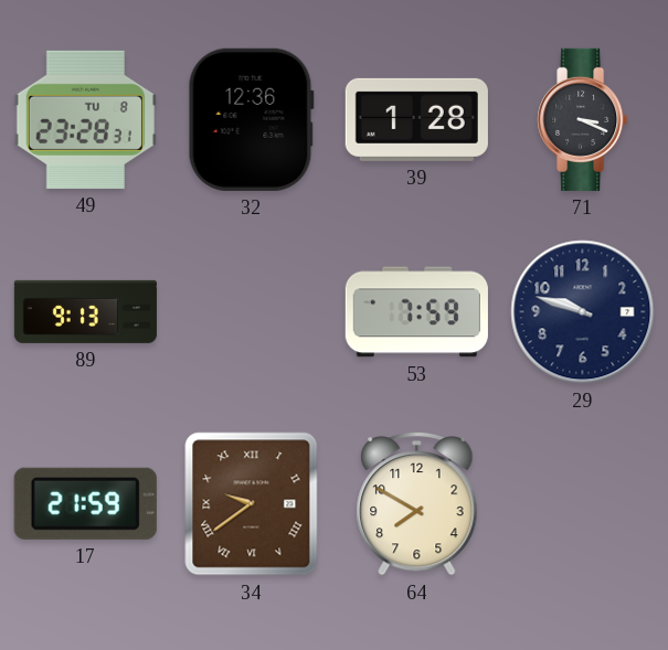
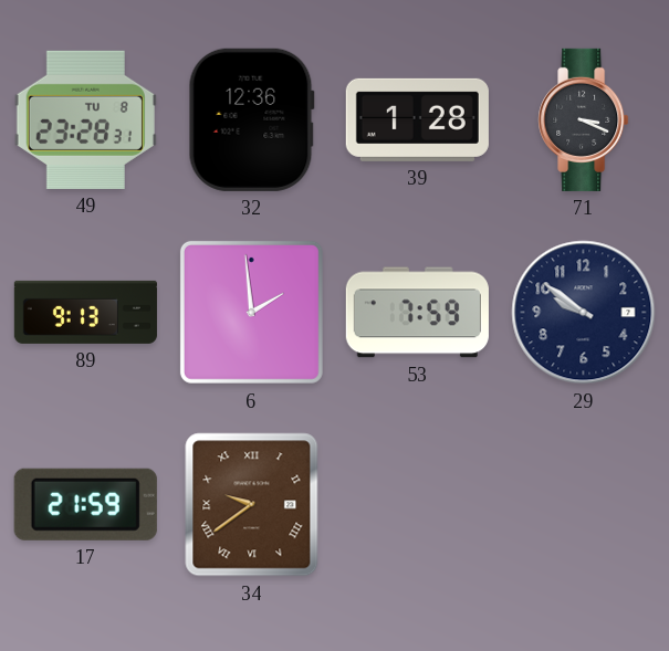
6: none -> 1:59 (251, 312)
29: 9:48 -> 9:51 (584, 313)
64: 7:50 -> none (417, 503)
